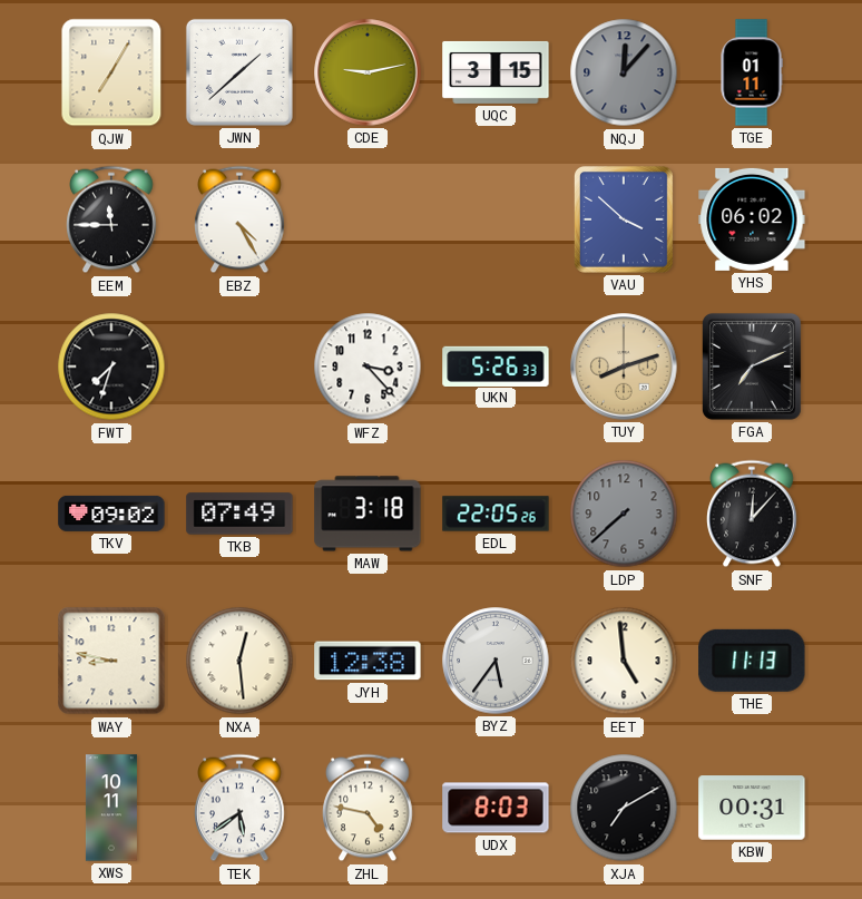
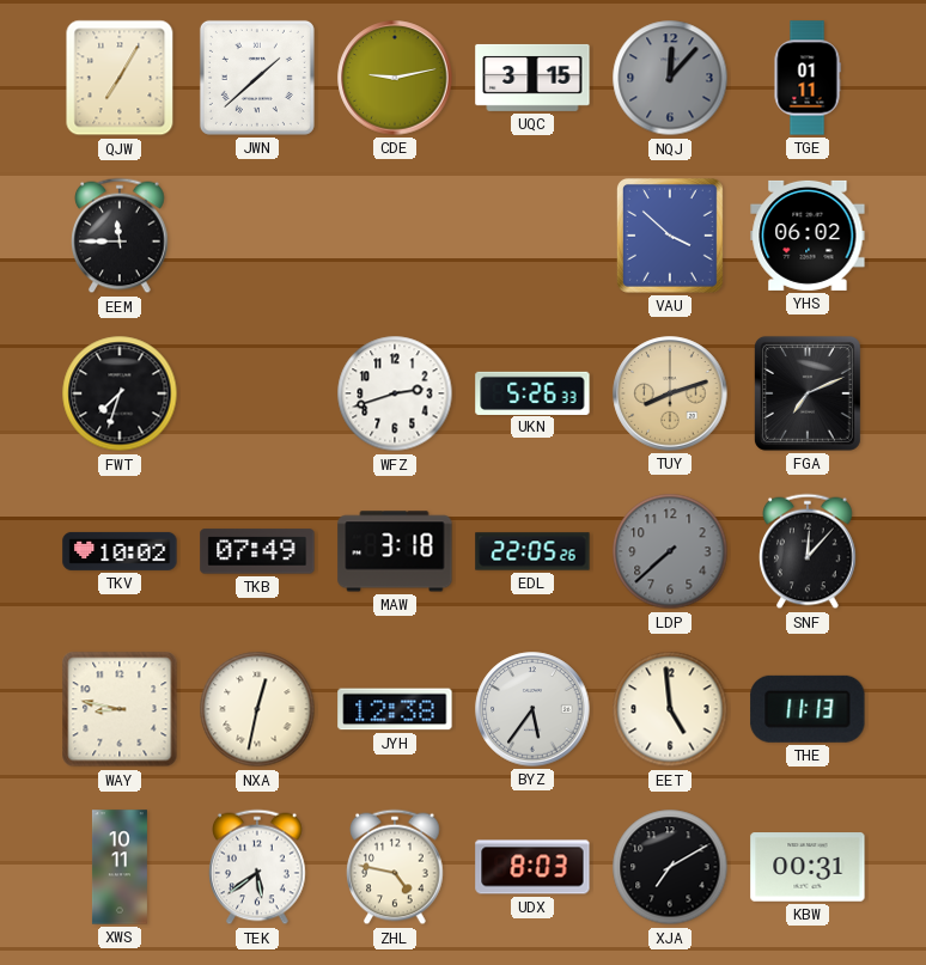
EBZ: 4:25 -> none (239, 219)
WFZ: 3:23 -> 2:42 (395, 393)
TKV: 09:02 -> 10:02 (120, 551)
NXA: 12:29 -> 12:32 (257, 709)
